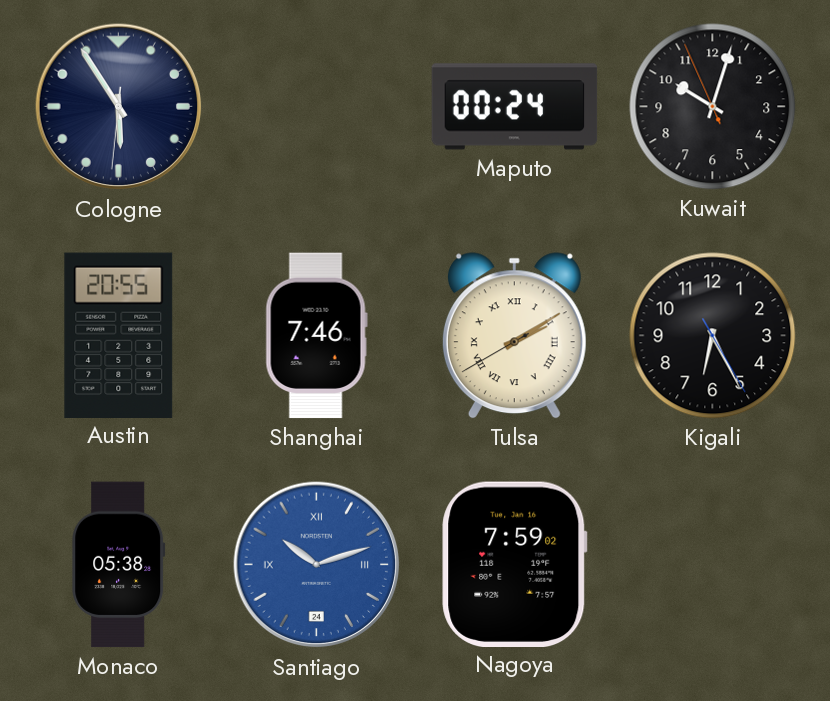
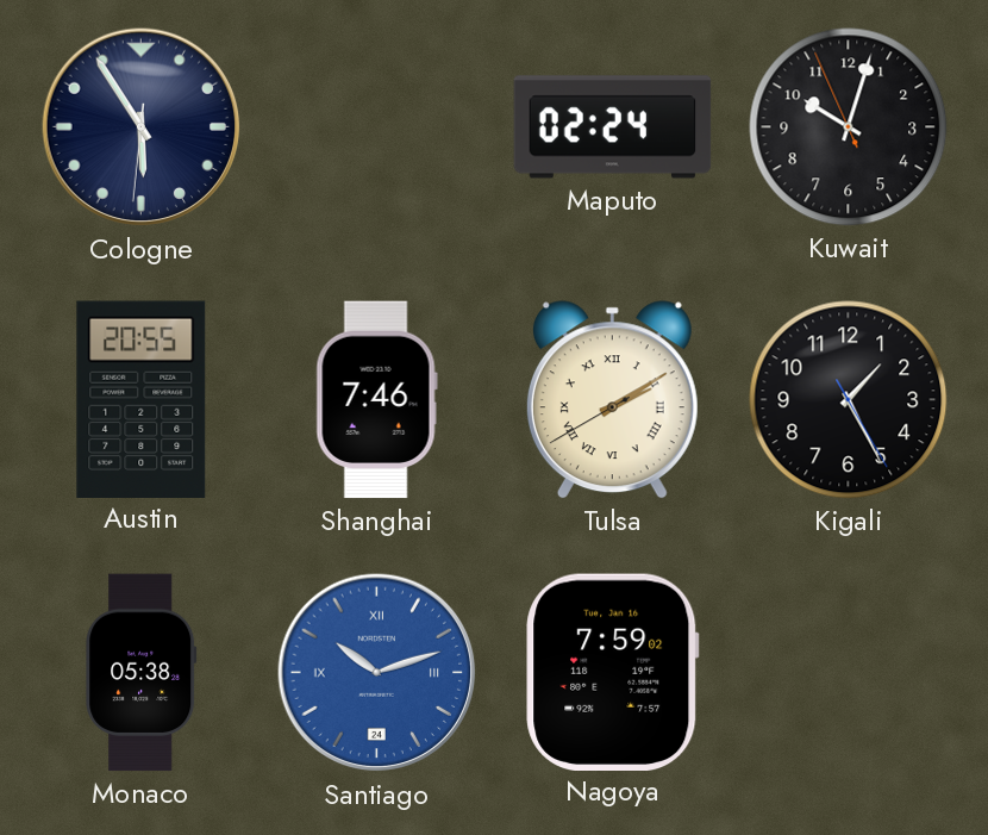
Maputo: 00:24 -> 02:24 (613, 127)
Kigali: 6:25 -> 1:25 (849, 400)
